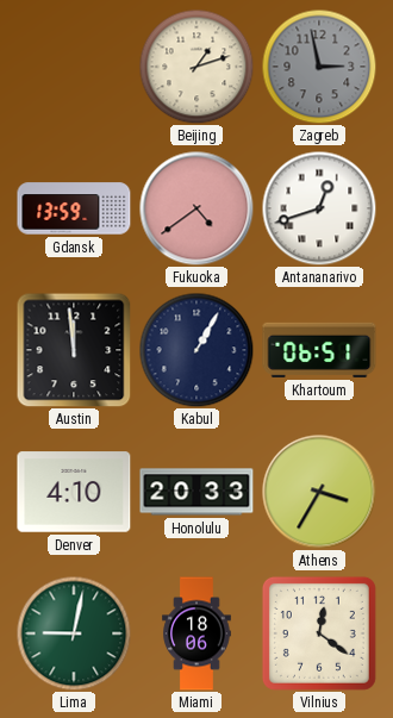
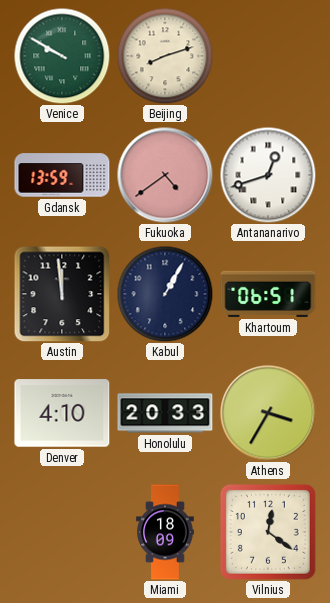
Venice: none -> 9:50 (62, 56)
Beijing: 1:12 -> 8:12 (165, 56)
Zagreb: 2:58 -> none (319, 67)
Lima: 9:02 -> none (74, 633)
Miami: 18:06 -> 18:09 (165, 532)
